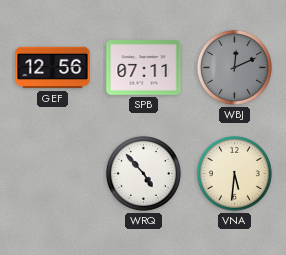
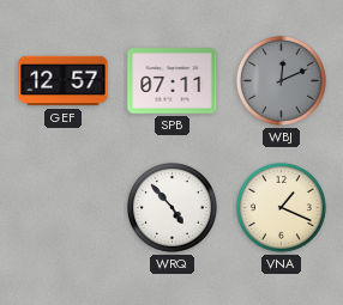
GEF: 12:56 -> 12:57 (64, 81)
VNA: 5:31 -> 1:19 (281, 207)
